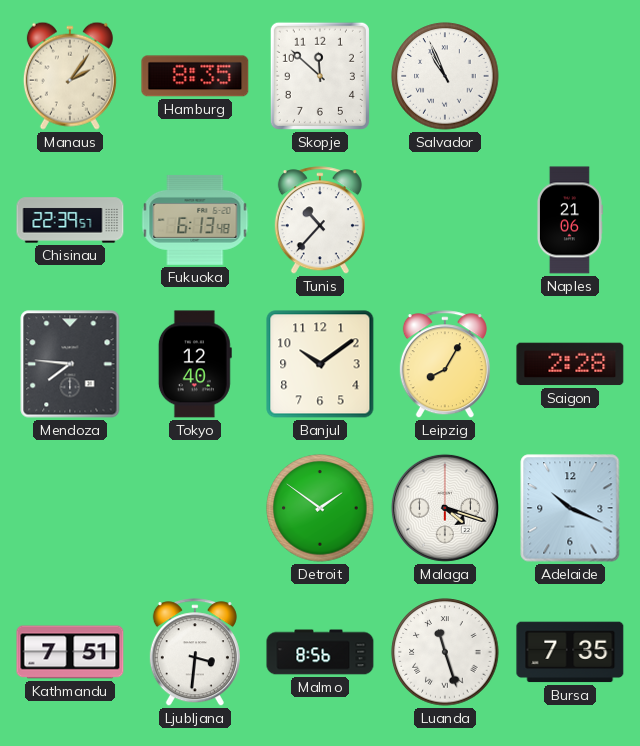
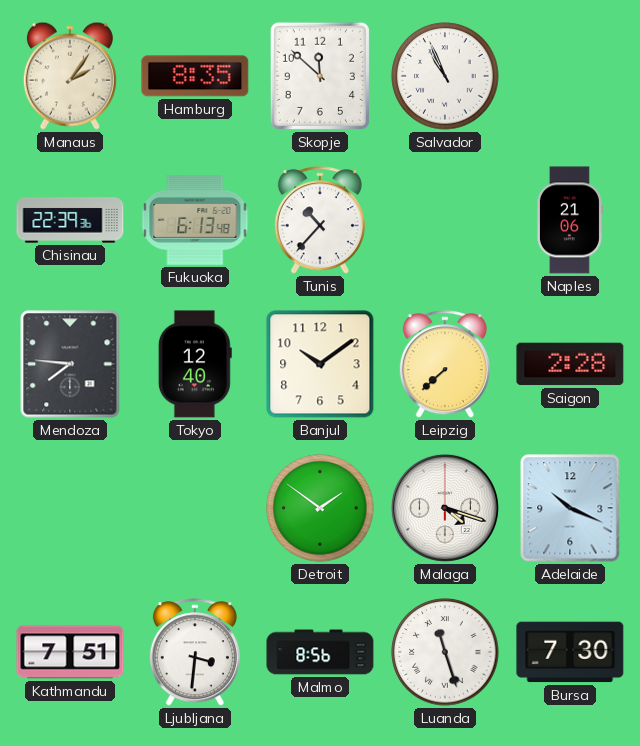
Chisinau: 22:39:57 -> 22:39:36 (70, 220)
Leipzig: 8:05 -> 7:38 (445, 365)
Bursa: 7:35 -> 7:30 (570, 652)
